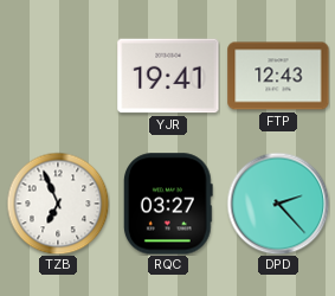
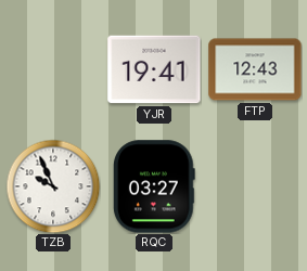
TZB: 6:56 -> 9:56 (53, 186)
DPD: 2:23 -> none (278, 204)
